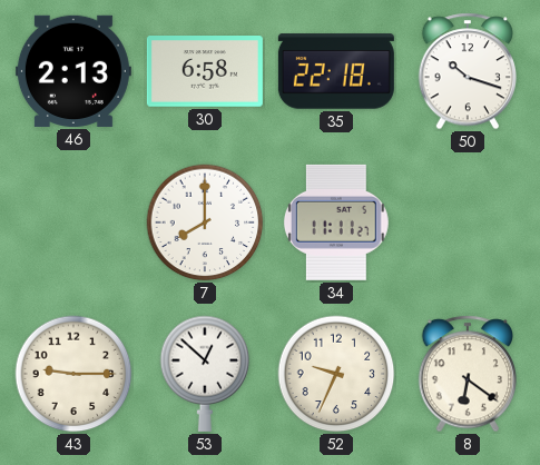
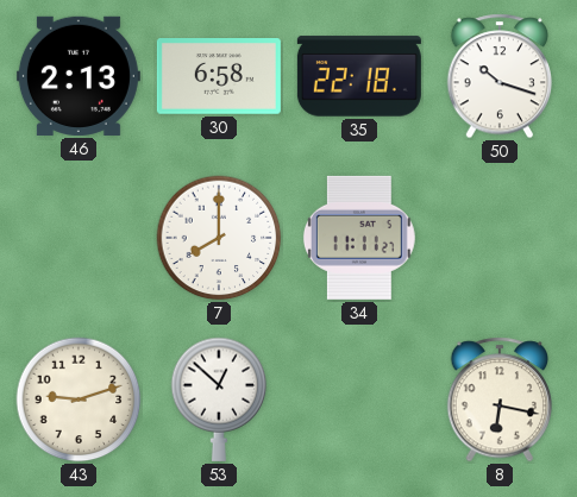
43: 9:15 -> 9:12 (79, 400)
52: 9:34 -> none (336, 374)
8: 6:21 -> 6:17 (498, 400)
